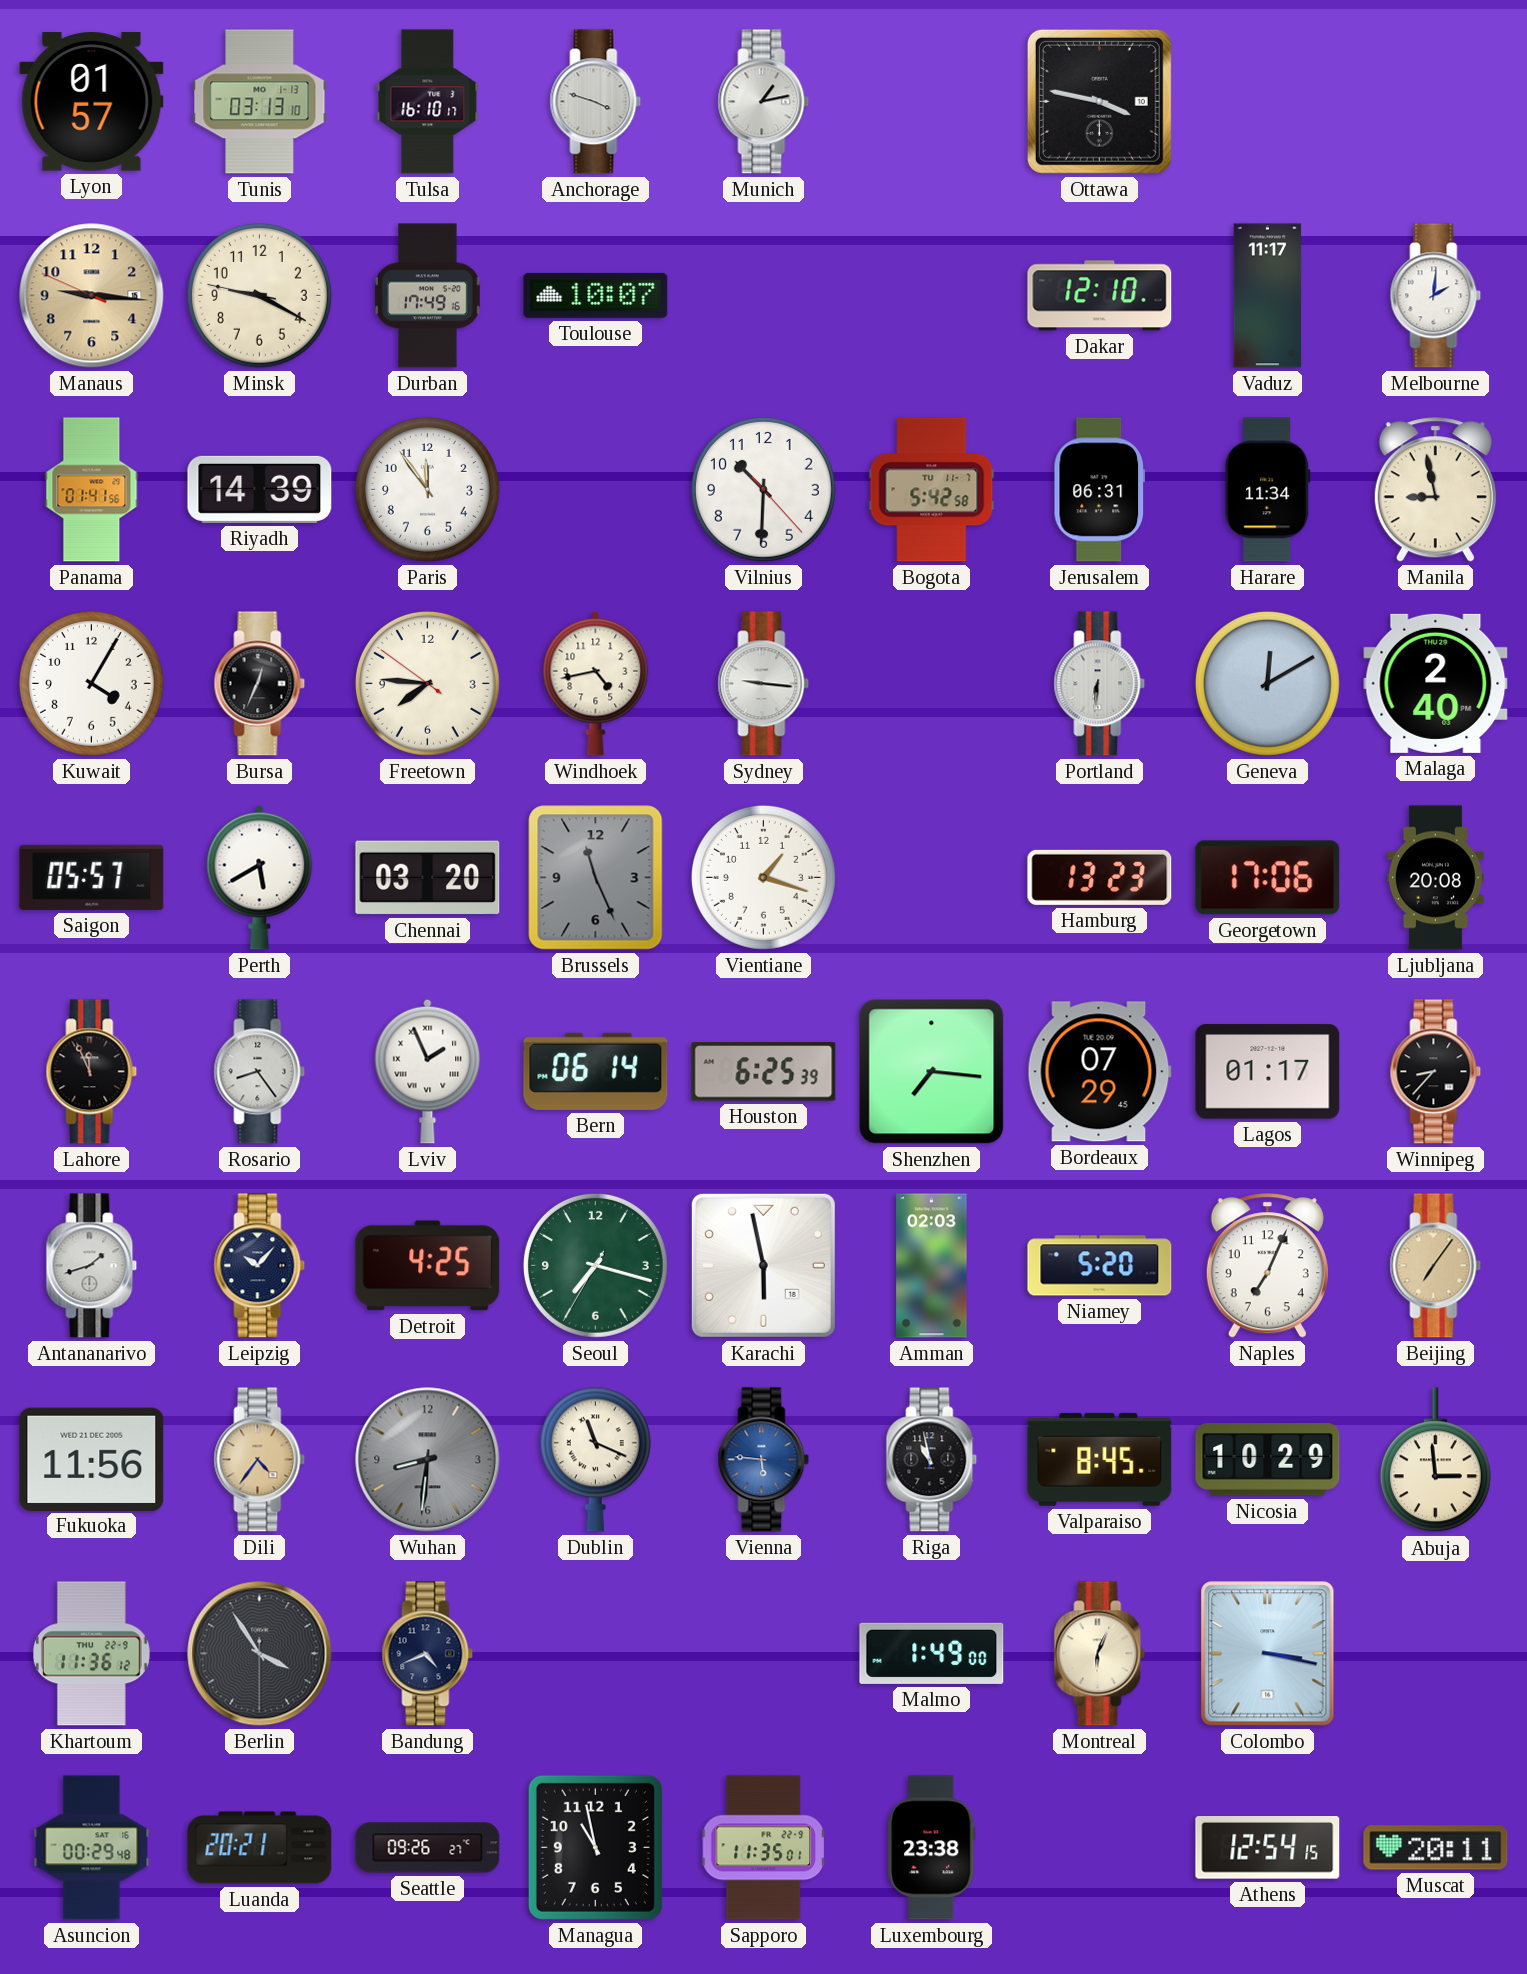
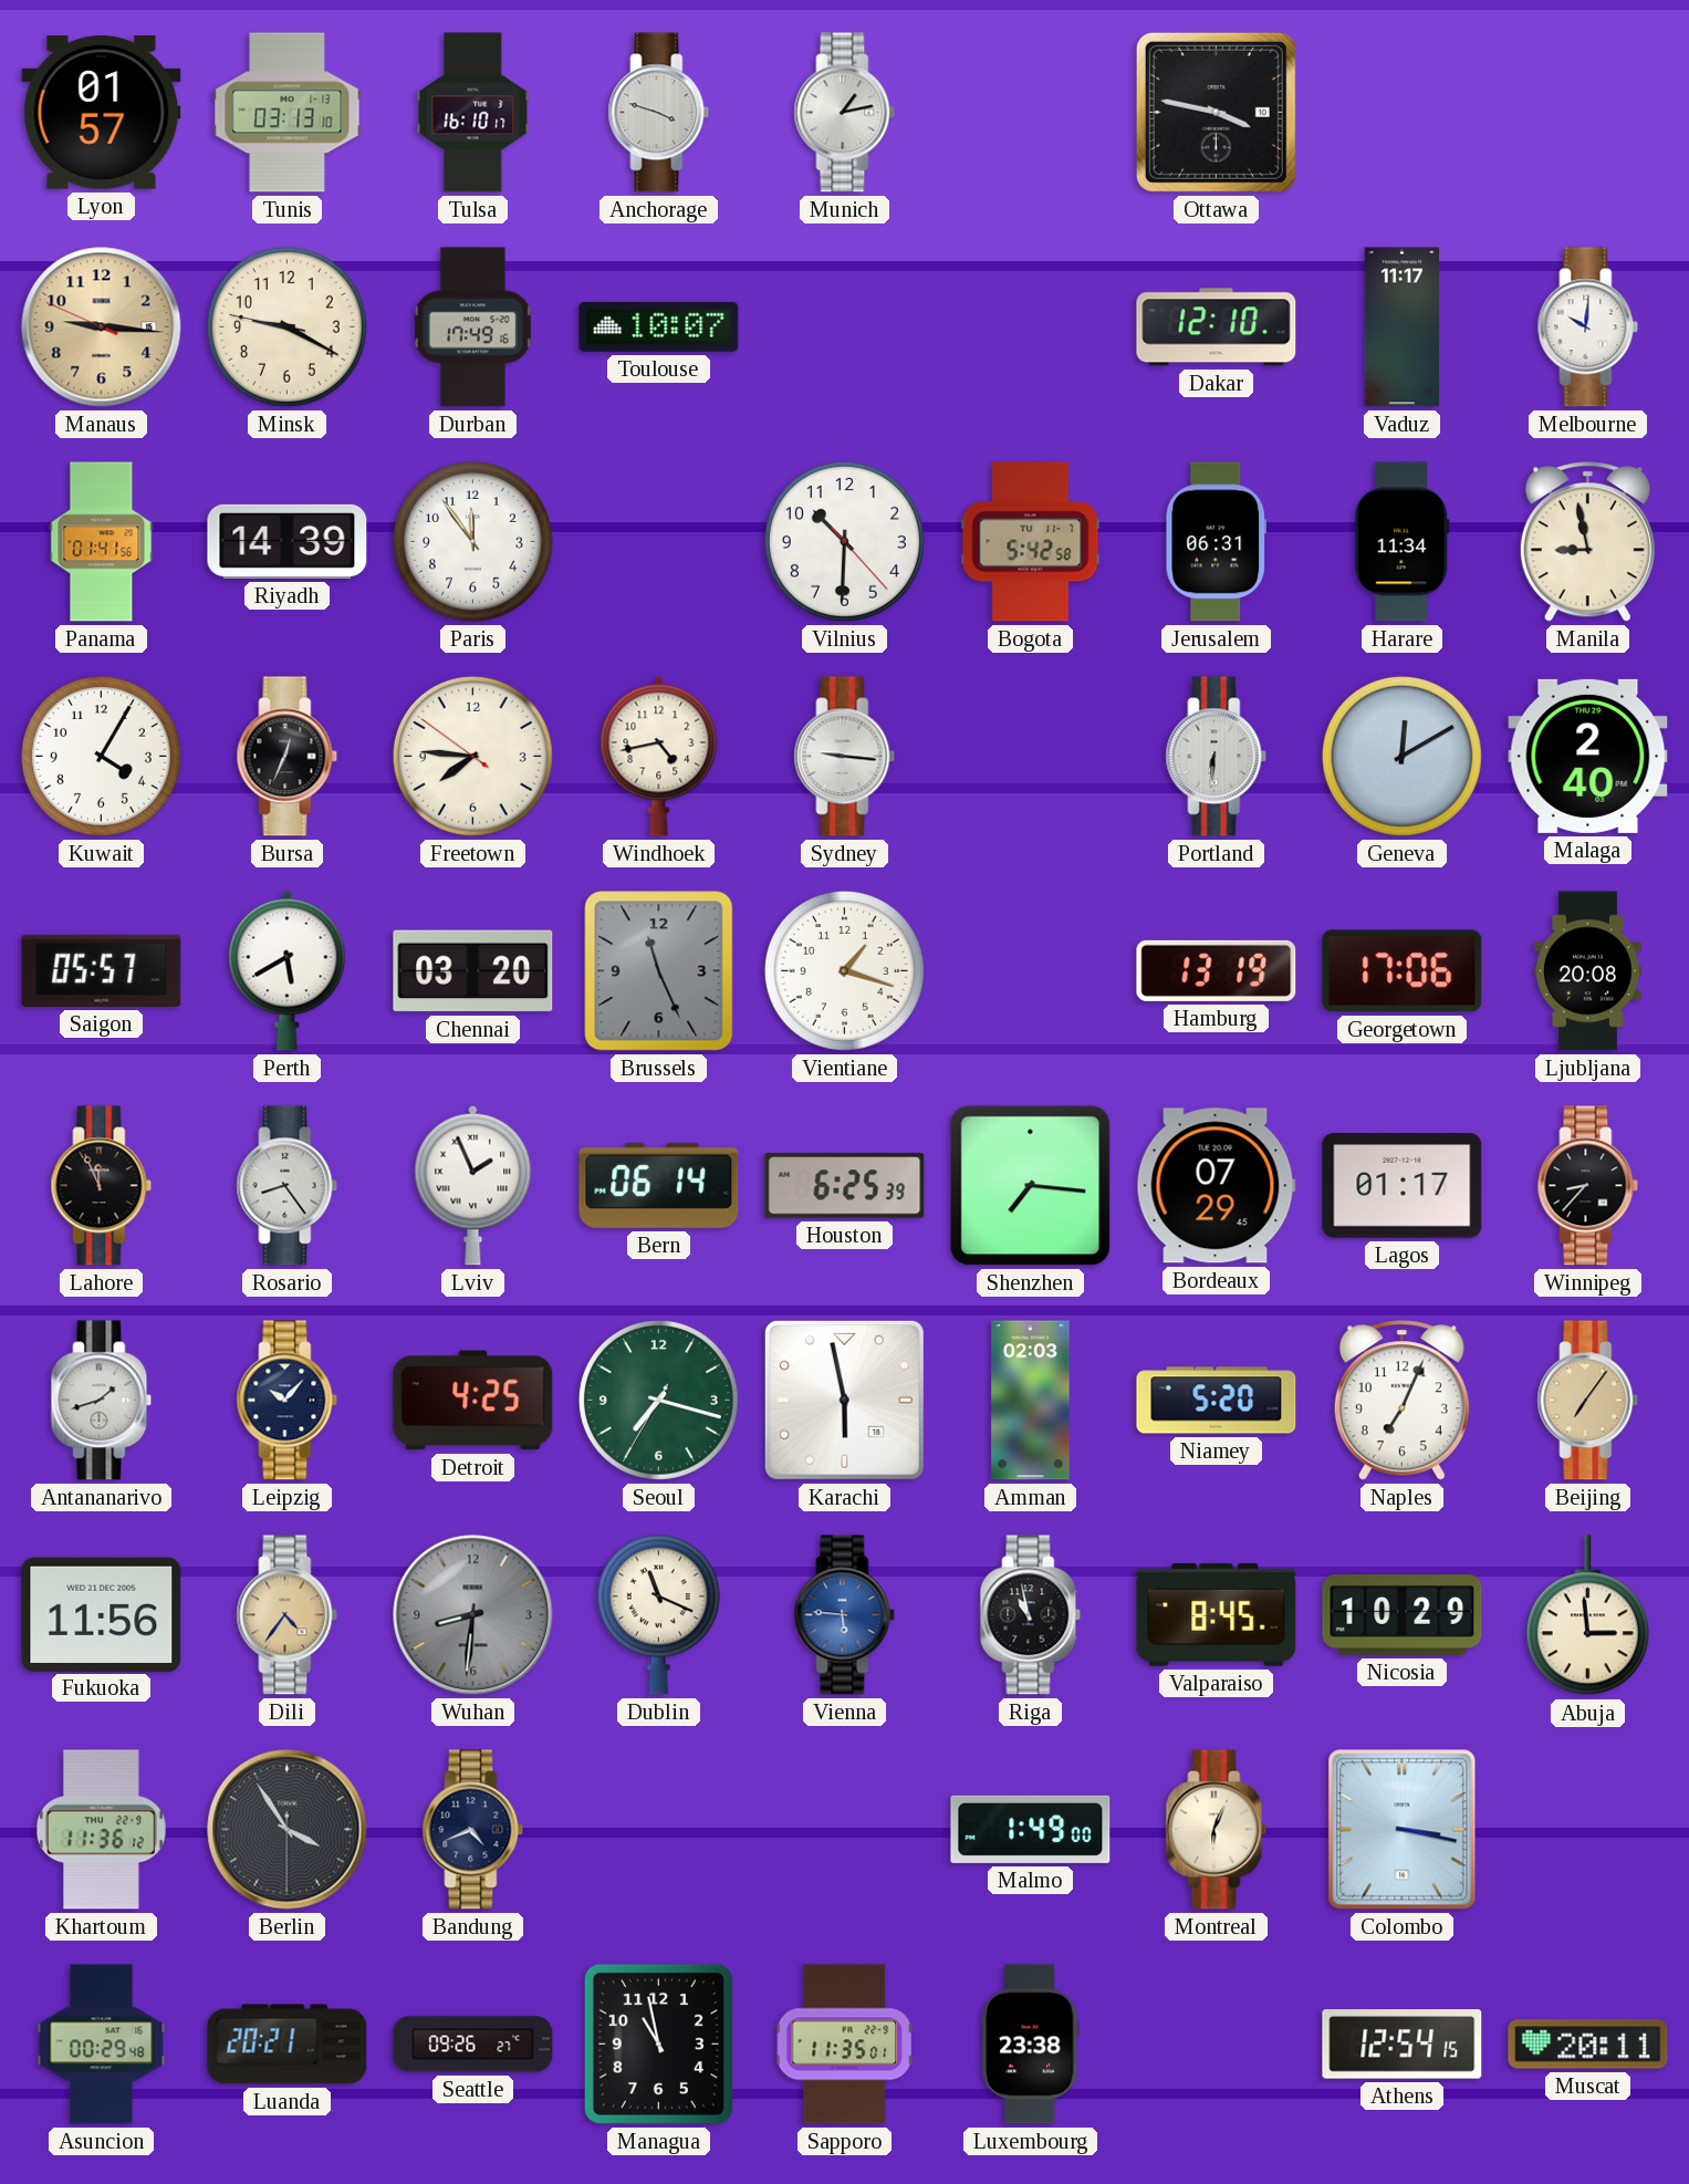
Melbourne: 2:01 -> 10:01 (1588, 327)
Hamburg: 13:23 -> 13:19 (1217, 970)
